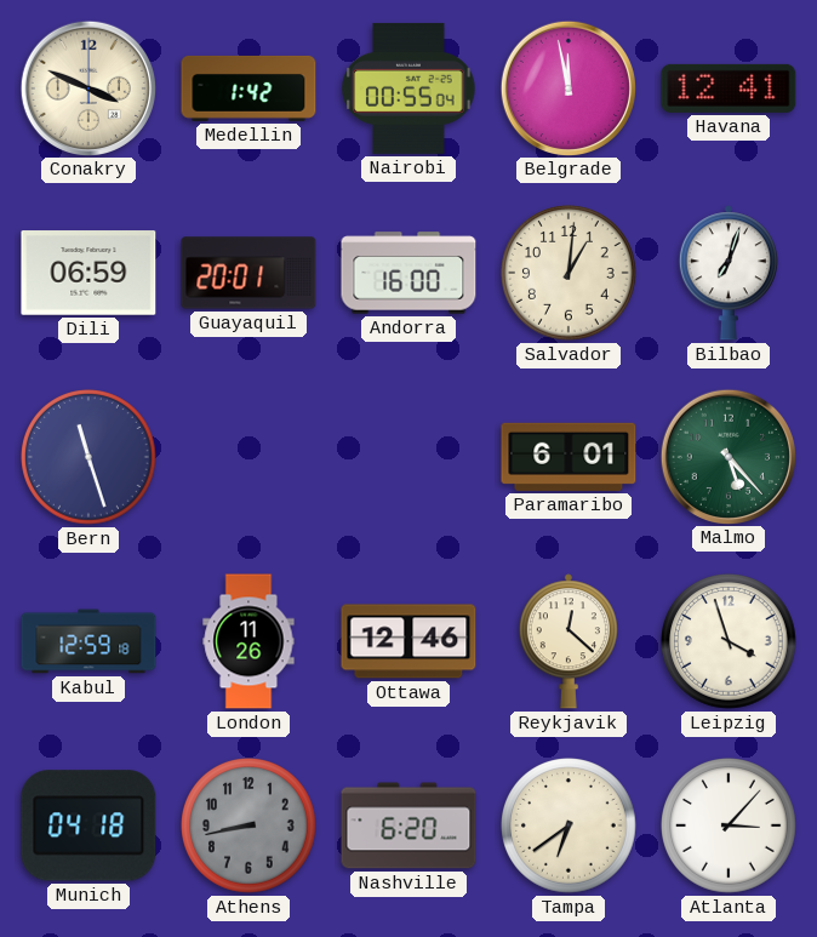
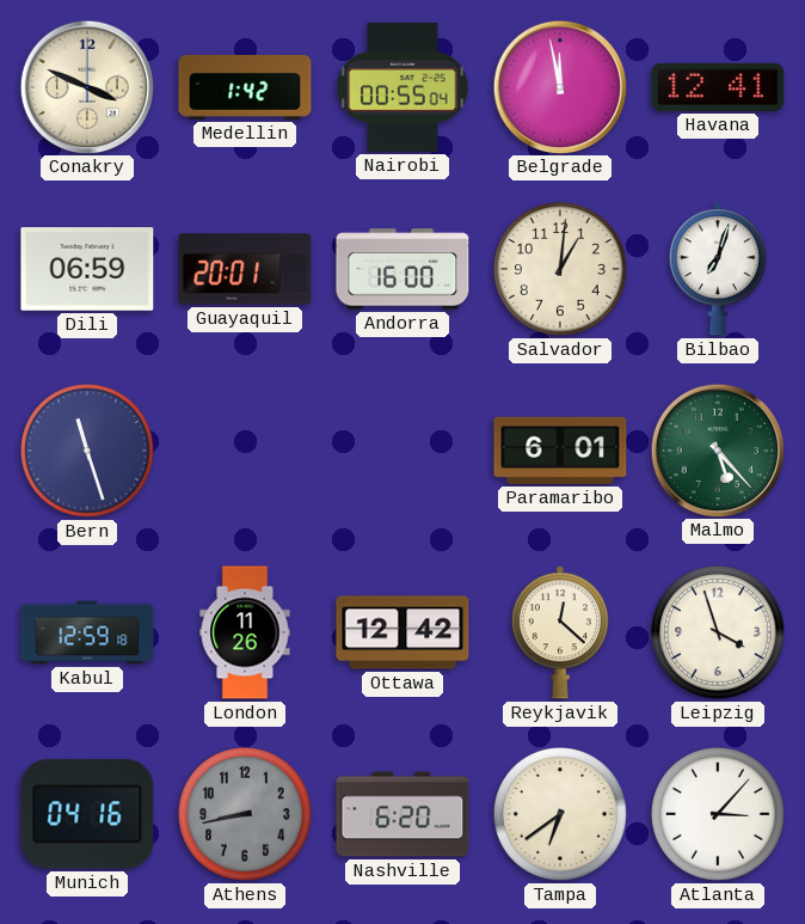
Ottawa: 12:46 -> 12:42 (402, 632)
Munich: 04:18 -> 04:16 (87, 814)
